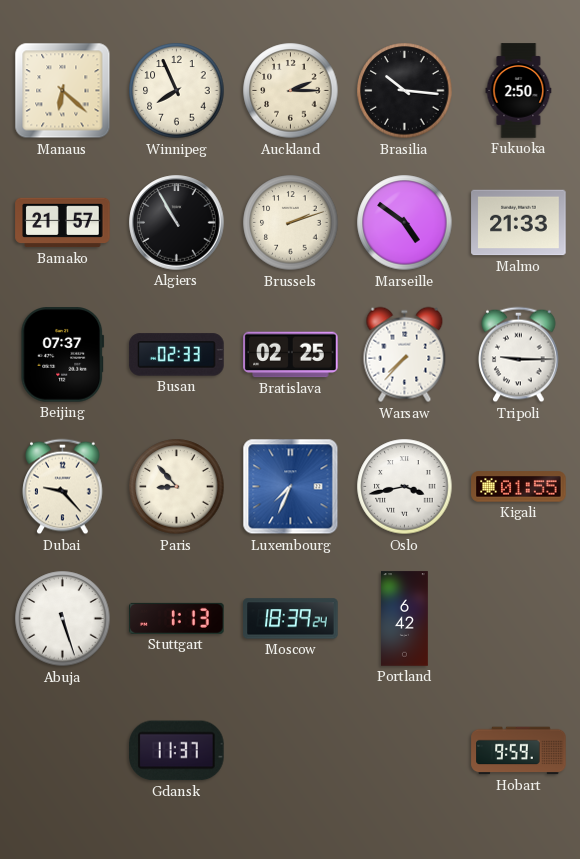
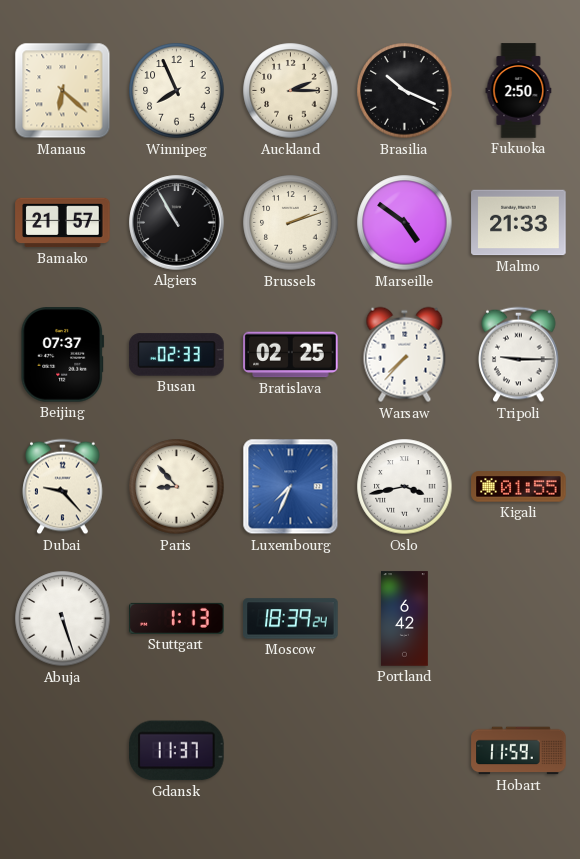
Brasilia: 10:16 -> 10:19 (405, 91)
Hobart: 9:59 -> 11:59 (519, 751)
